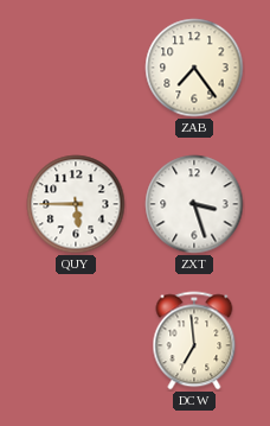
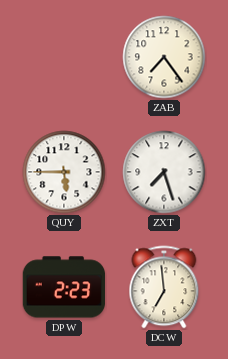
ZXT: 3:27 -> 7:27 (164, 172)
DPW: none -> 2:23 (64, 287)
